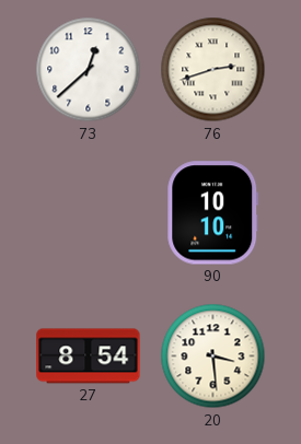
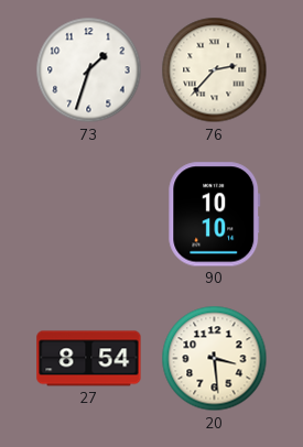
73: 12:38 -> 1:33 (89, 70)
76: 2:42 -> 2:37 (215, 70)
